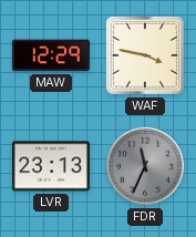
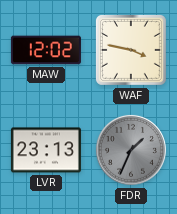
MAW: 12:29 -> 12:02 (46, 50)
FDR: 11:34 -> 1:34 (131, 150)
